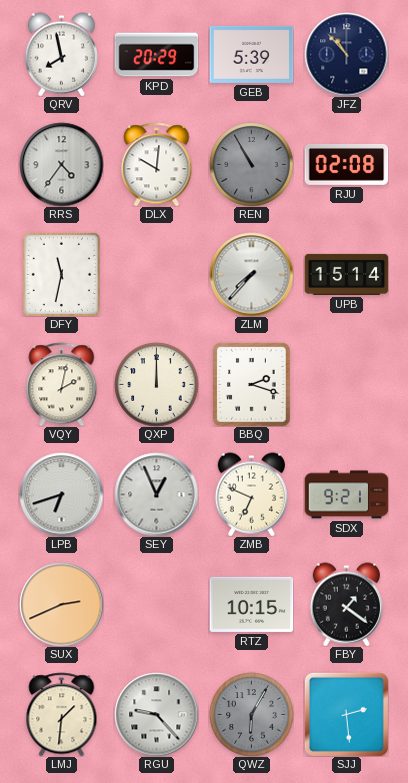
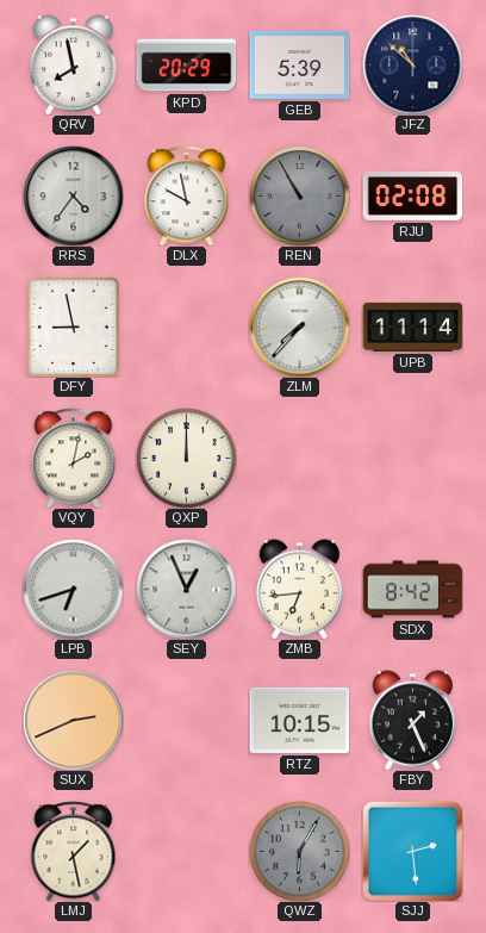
JFZ: 10:53 -> 10:52 (412, 64)
DLX: 10:01 -> 9:58 (187, 195)
DFY: 11:32 -> 8:58 (73, 326)
UPB: 15:14 -> 11:14 (412, 326)
BBQ: 2:18 -> none (252, 384)
ZMB: 6:49 -> 6:44 (299, 589)
SDX: 9:21 -> 8:42 (412, 590)
FBY: 1:21 -> 1:26 (412, 720)
LMJ: 1:31 -> 1:28 (74, 851)
RGU: 9:23 -> none (156, 714)
